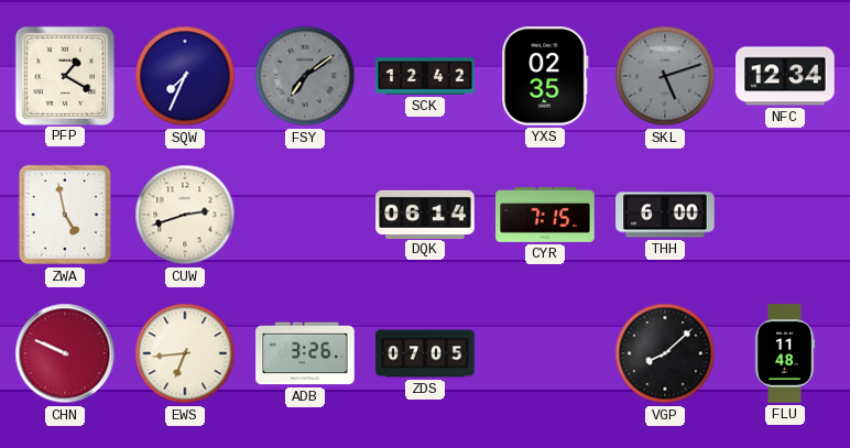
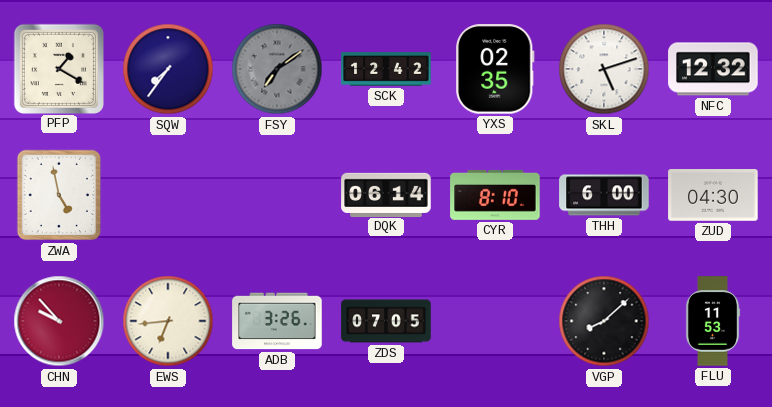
SQW: 7:34 -> 7:36 (168, 69)
SKL dial: grey -> white (604, 69)
NFC: 12:34 -> 12:32 (713, 69)
CUW: 2:42 -> none (185, 215)
CYR: 7:15 -> 8:10 (495, 195)
ZUD: none -> 04:30 (713, 195)
CHN: 9:49 -> 9:53 (59, 321)
FLU: 11:48 -> 11:53 (713, 321)
